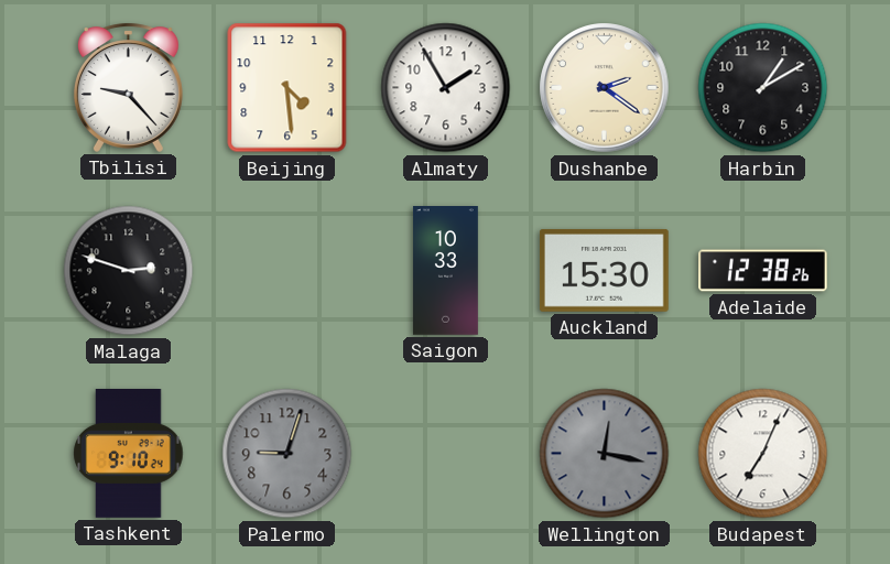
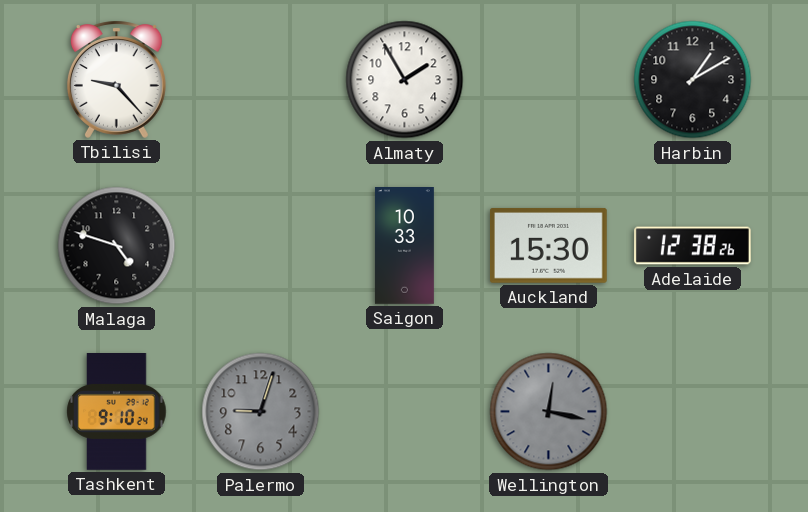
Beijing: 4:29 -> none (287, 88)
Dushanbe: 2:21 -> none (605, 88)
Malaga: 2:48 -> 4:48 (117, 246)
Budapest: 7:04 -> none (763, 454)
